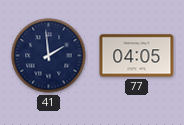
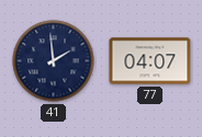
77: 04:05 -> 04:07 (150, 61)
